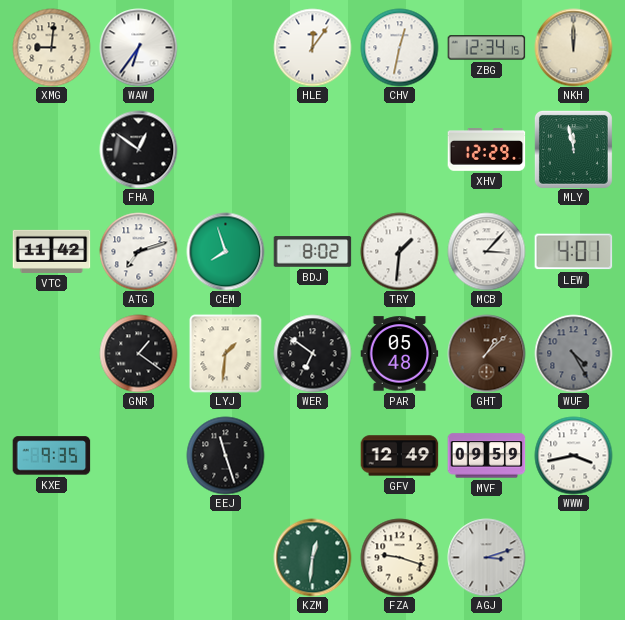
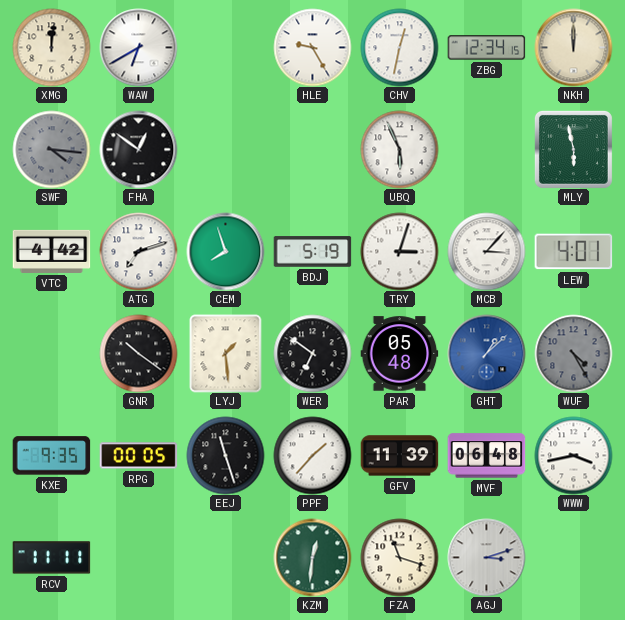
XMG: 9:01 -> 12:01 (51, 47)
WAW: 6:36 -> 6:40 (138, 47)
HLE: 12:06 -> 9:25 (312, 47)
SWF: none -> 4:16 (51, 149)
UBQ: none -> 5:56 (399, 149)
XHV: 12:29 -> none (486, 150)
MLY: 11:58 -> 5:58 (573, 149)
VTC: 11:42 -> 4:42 (51, 251)
BDJ: 8:02 -> 5:19 (312, 252)
TRY: 1:31 -> 3:03 (399, 251)
GNR: 1:21 -> 10:21 (138, 353)
LYJ: 1:31 -> 1:29 (226, 353)
GHT dial: brown -> blue (486, 353)
RPG: none -> 00:05 (138, 456)
PPF: none -> 1:37 (312, 455)
GFV: 12:49 -> 11:39 (399, 456)
MVF: 09:59 -> 06:48 (486, 456)
RCV: none -> 11:11 (51, 558)
FZA: 9:18 -> 11:18 (399, 557)
